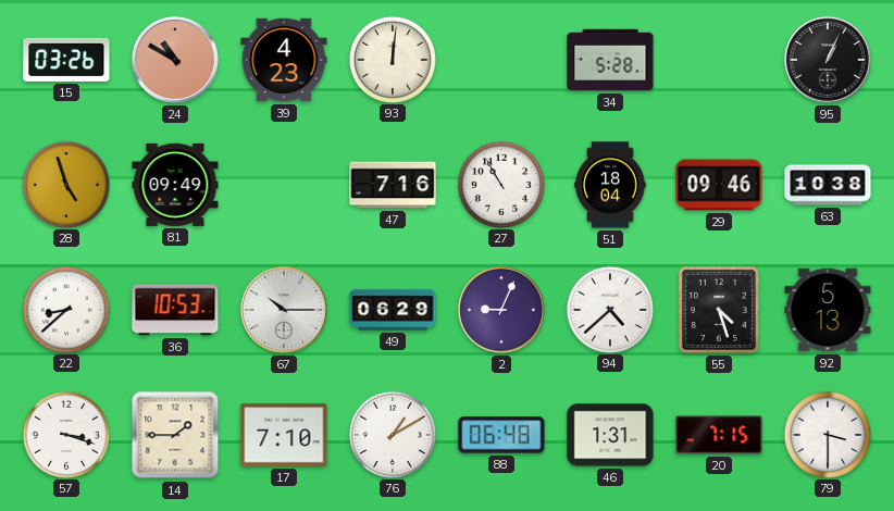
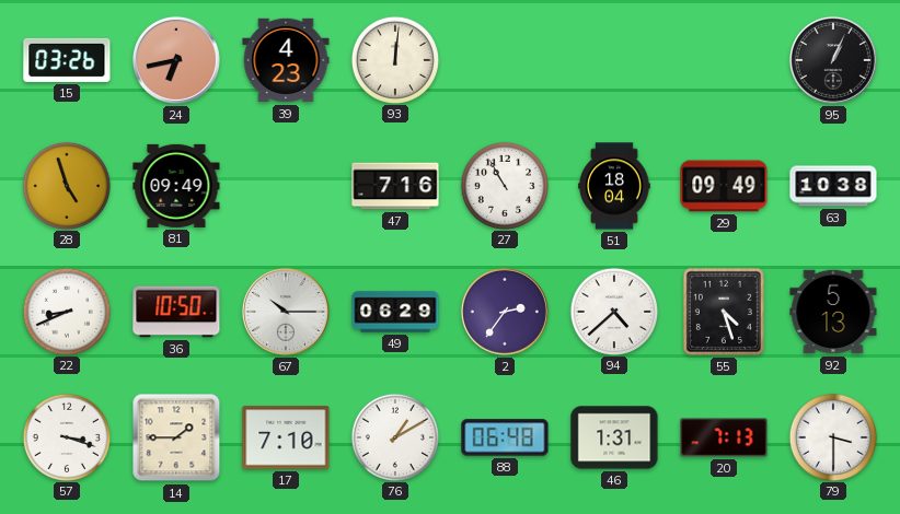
24: 10:50 -> 6:43 (176, 60)
34: 5:28 -> none (610, 60)
29: 09:46 -> 09:49 (724, 186)
22: 8:38 -> 8:41 (66, 311)
36: 10:53 -> 10:50 (176, 312)
2: 9:04 -> 2:36 (505, 312)
20: 7:15 -> 7:13 (724, 437)
